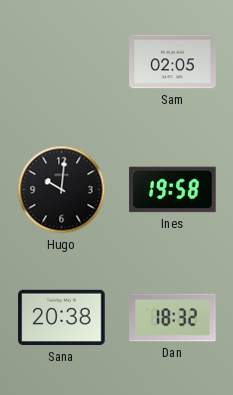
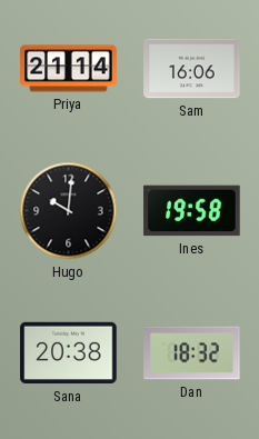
Priya: none -> 21:14 (69, 69)
Sam: 02:05 -> 16:06 (192, 69)
